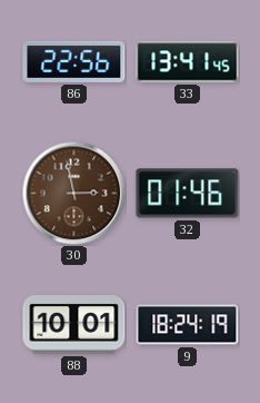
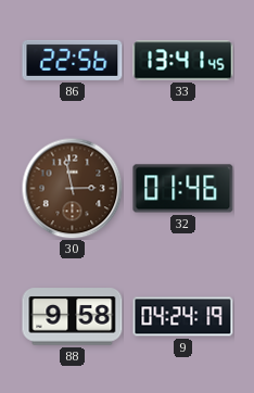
88: 10:01 -> 9:58 (73, 317)
9: 18:24 -> 04:24 (183, 317)
